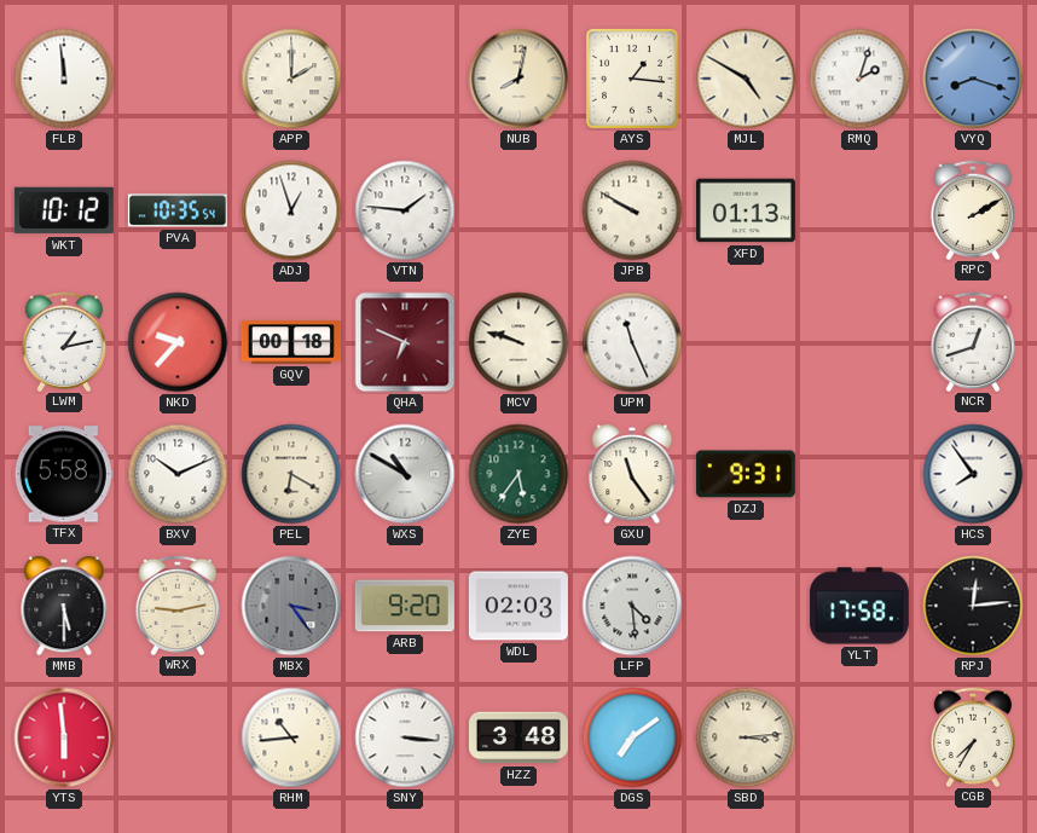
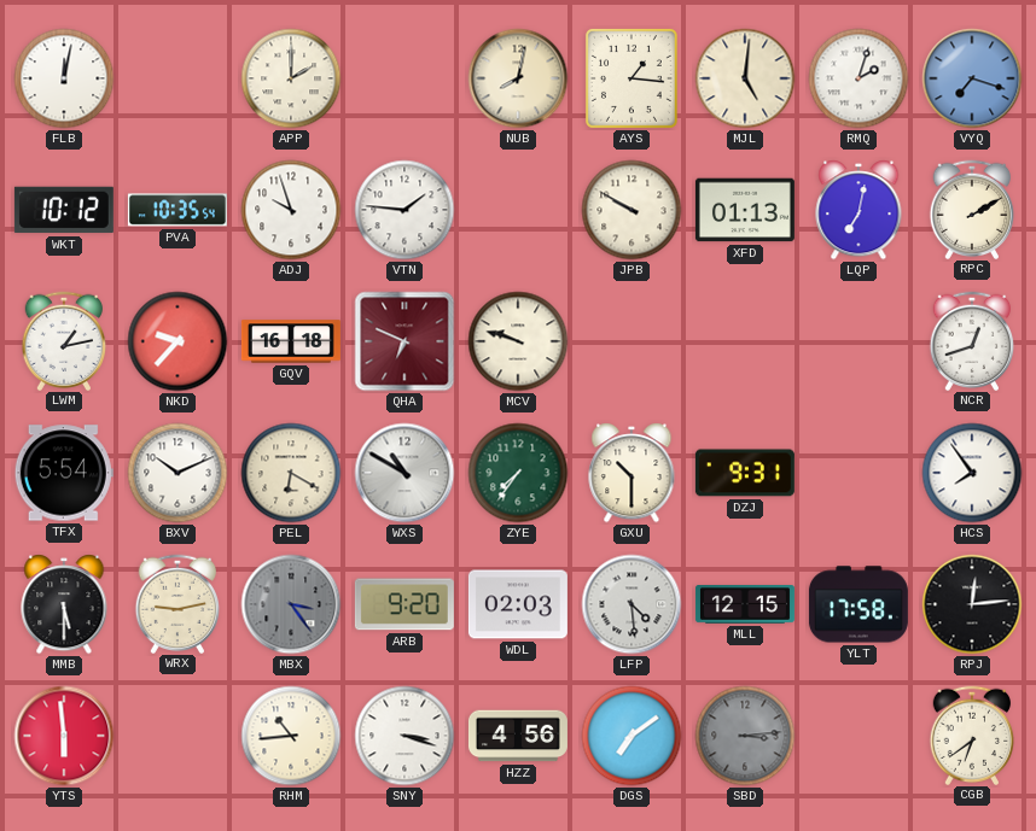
FLB: 11:59 -> 12:02 (64, 78)
MJL: 4:50 -> 5:01 (745, 78)
VYQ: 8:18 -> 7:18 (972, 78)
ADJ: 12:57 -> 9:57 (291, 210)
LQP: none -> 7:02 (859, 210)
GQV: 00:18 -> 16:18 (291, 341)
UPM: 11:26 -> none (632, 342)
TFX: 5:58 -> 5:54 (64, 473)
ZYE: 5:36 -> 7:36 (518, 473)
GXU: 11:24 -> 10:30 (632, 473)
MLL: none -> 12:15 (745, 605)
SNY: 3:16 -> 3:18 (404, 736)
HZZ: 3:48 -> 4:56 (518, 736)
SBD dial: cream -> grey (745, 736)
CGB: 7:35 -> 6:39 (972, 735)
